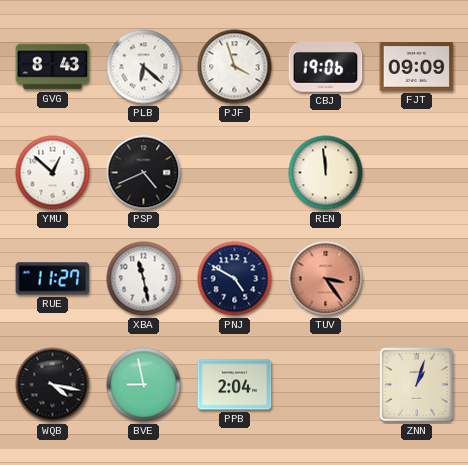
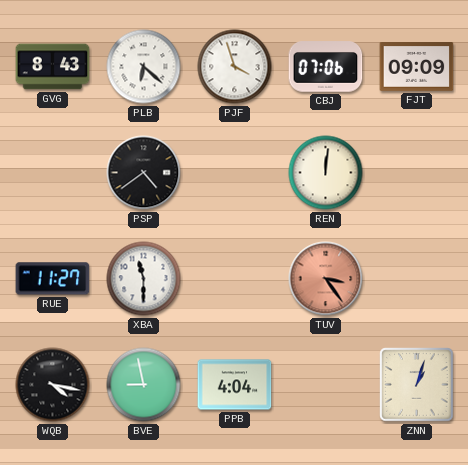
CBJ: 19:06 -> 07:06 (326, 67)
YMU: 12:52 -> none (53, 173)
PSP: 4:41 -> 4:39 (144, 173)
REN: 11:59 -> 12:01 (326, 173)
XBA: 11:28 -> 11:30 (144, 279)
PNJ: 4:50 -> none (235, 279)
PPB: 2:04 -> 4:04 (235, 385)
